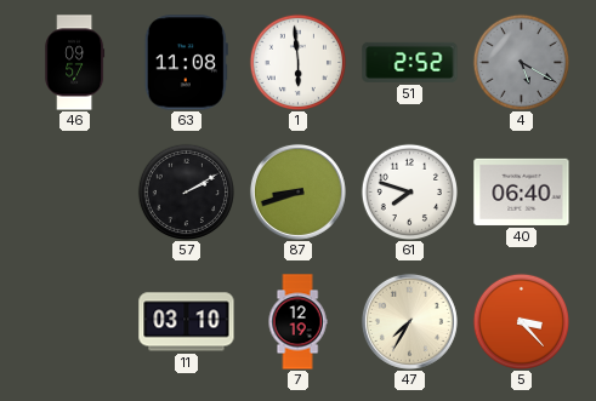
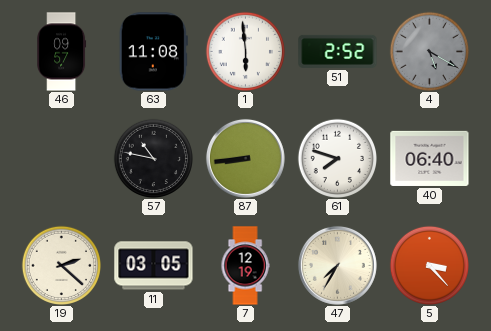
57: 2:10 -> 10:47 (153, 158)
87: 8:42 -> 8:44 (245, 158)
19: none -> 2:22 (61, 265)
11: 03:10 -> 03:05 (154, 266)
